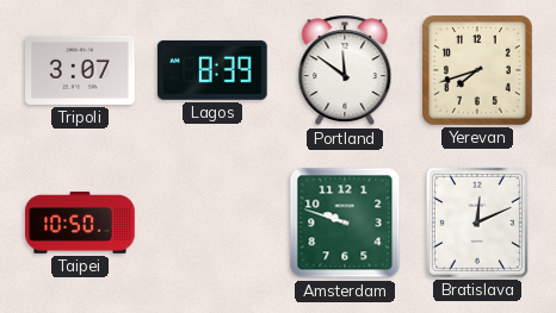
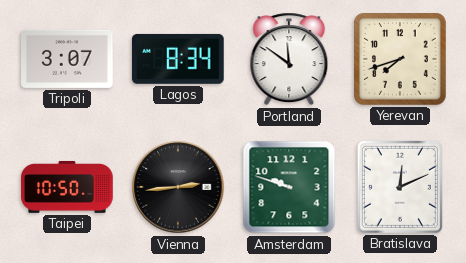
Lagos: 8:39 -> 8:34 (178, 59)
Vienna: none -> 2:44 (178, 187)
